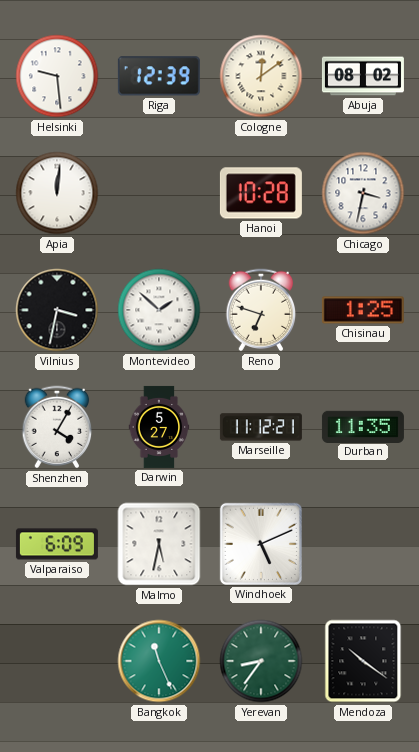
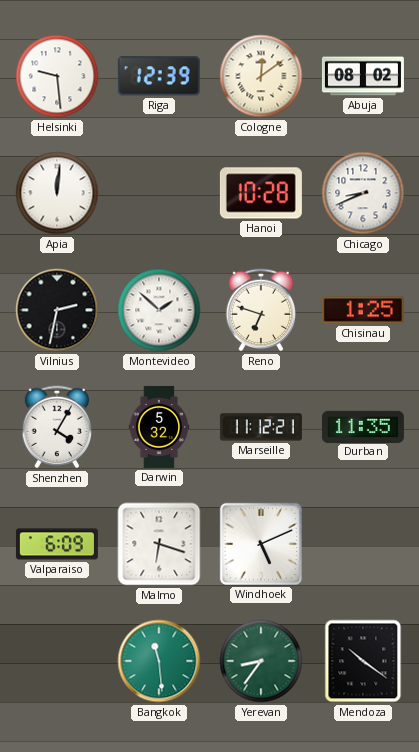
Chicago: 3:32 -> 8:41 (363, 193)
Vilnius: 3:32 -> 2:32 (57, 310)
Darwin: 5:27 -> 5:32 (159, 427)
Malmo: 5:32 -> 6:18 (159, 544)
Bangkok: 11:26 -> 11:29 (159, 661)
